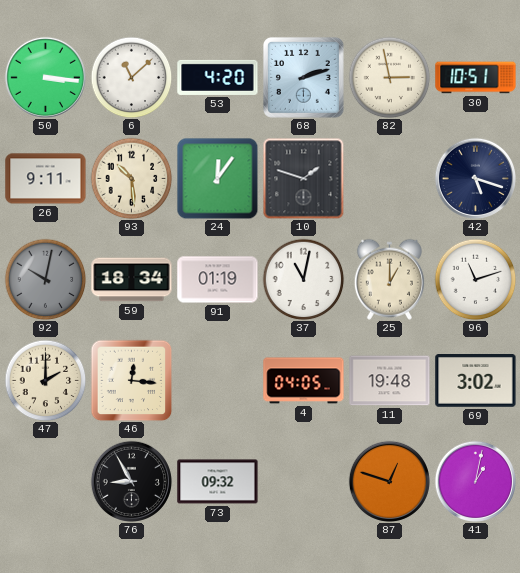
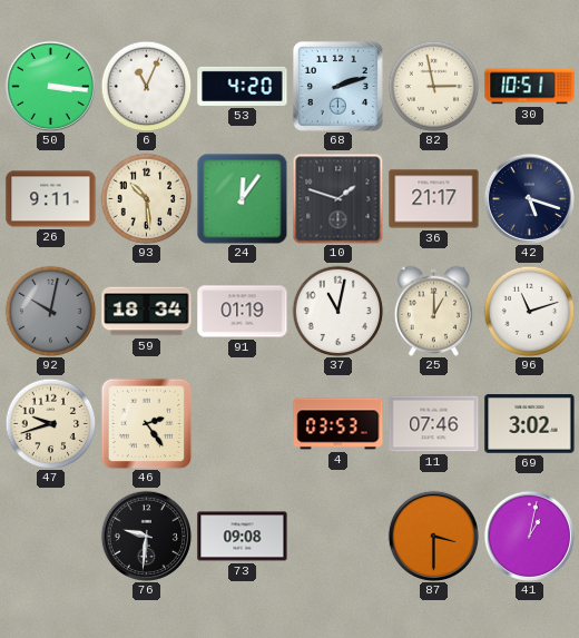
6: 11:08 -> 11:04 (146, 86)
36: none -> 21:17 (434, 199)
47: 2:00 -> 9:42 (50, 423)
46: 12:16 -> 2:24 (146, 423)
4: 04:05 -> 03:53 (338, 424)
11: 19:48 -> 07:46 (434, 424)
76: 8:55 -> 9:31 (146, 536)
73: 09:32 -> 09:08 (243, 537)
87: 12:48 -> 3:30 (433, 536)
